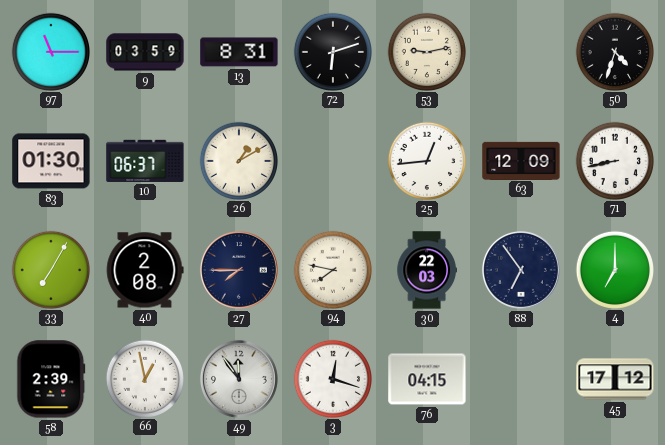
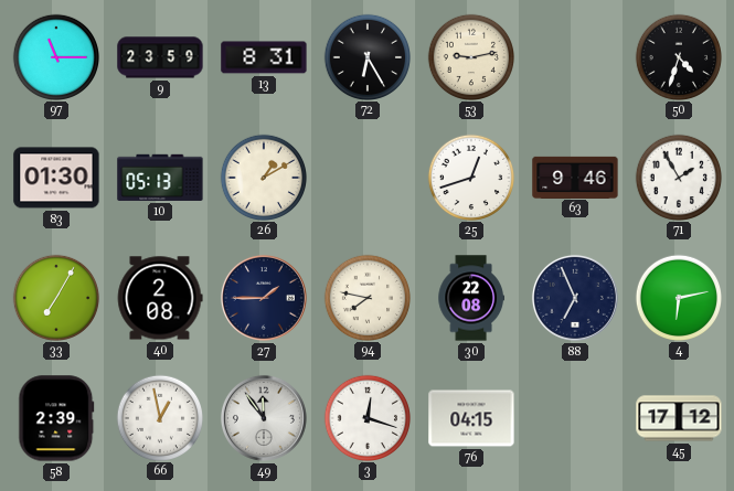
9: 03:59 -> 23:59 (160, 57)
72: 6:12 -> 6:25 (366, 56)
10: 06:37 -> 05:13 (160, 178)
25: 12:44 -> 12:42 (470, 177)
63: 12:09 -> 9:46 (575, 177)
71: 8:43 -> 1:55 (678, 177)
27: 7:45 -> 1:45 (264, 298)
30: 22:03 -> 22:08 (470, 298)
88: 6:54 -> 6:56 (575, 298)
4: 7:00 -> 6:13 (678, 297)
